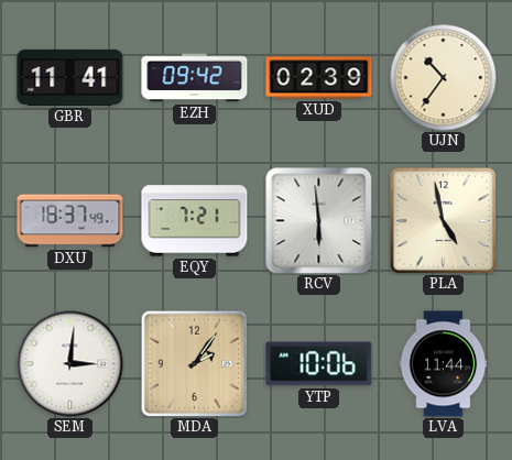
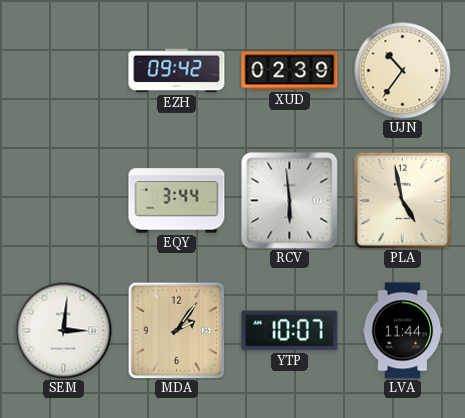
GBR: 11:41 -> none (70, 77)
DXU: 18:37 -> none (70, 221)
EQY: 7:21 -> 3:44 (177, 201)
YTP: 10:06 -> 10:07 (290, 331)
